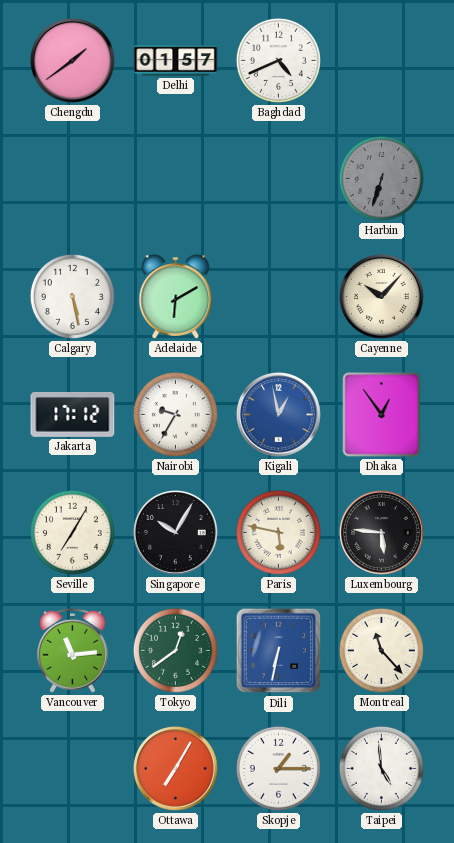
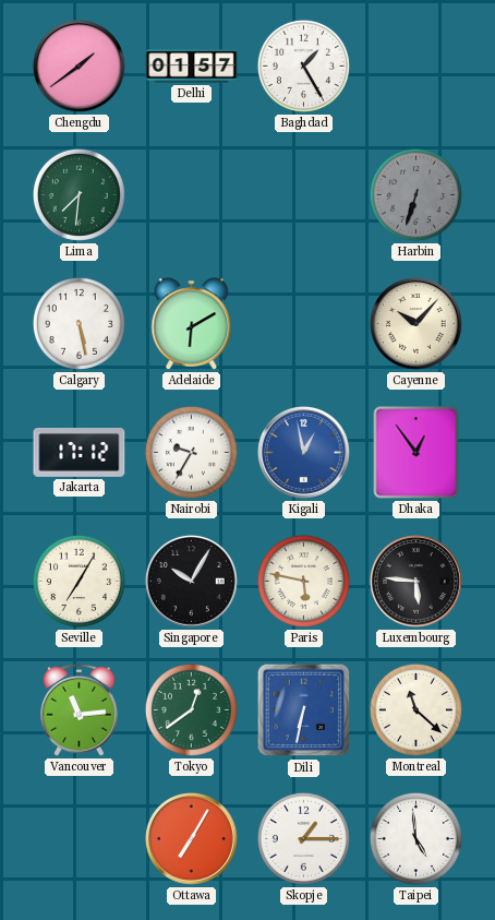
Baghdad: 4:41 -> 1:25 (303, 65)
Lima: none -> 7:31 (79, 194)
Montreal: 11:23 -> 11:22 (415, 709)
